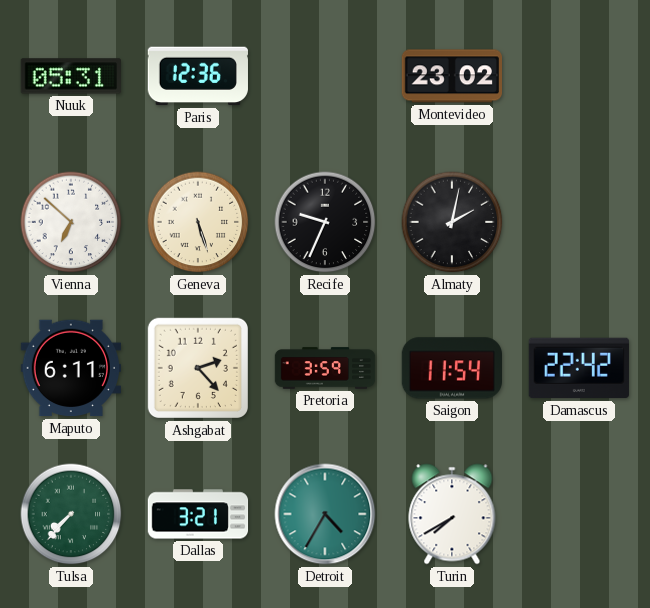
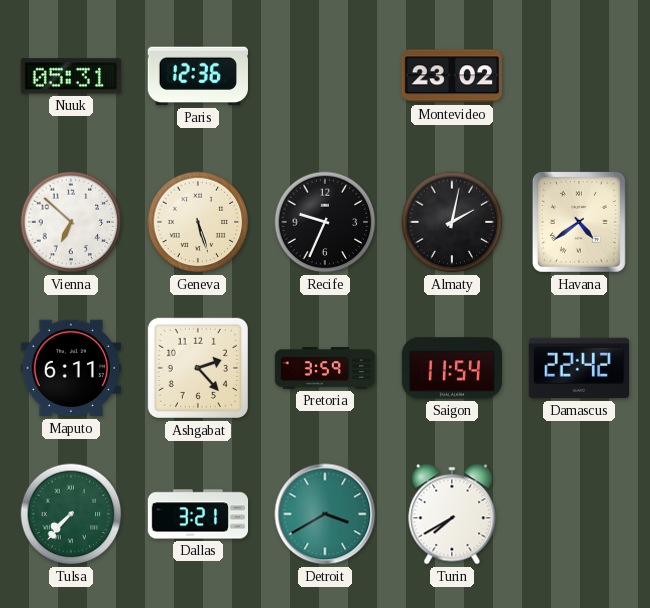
Havana: none -> 4:39 (579, 222)
Detroit: 4:35 -> 3:40 (325, 514)
